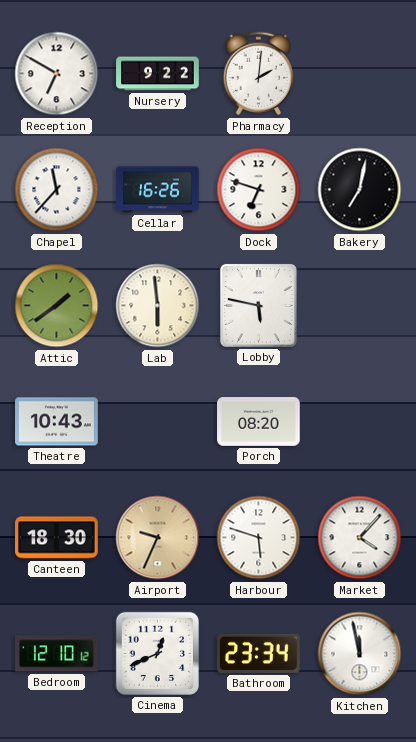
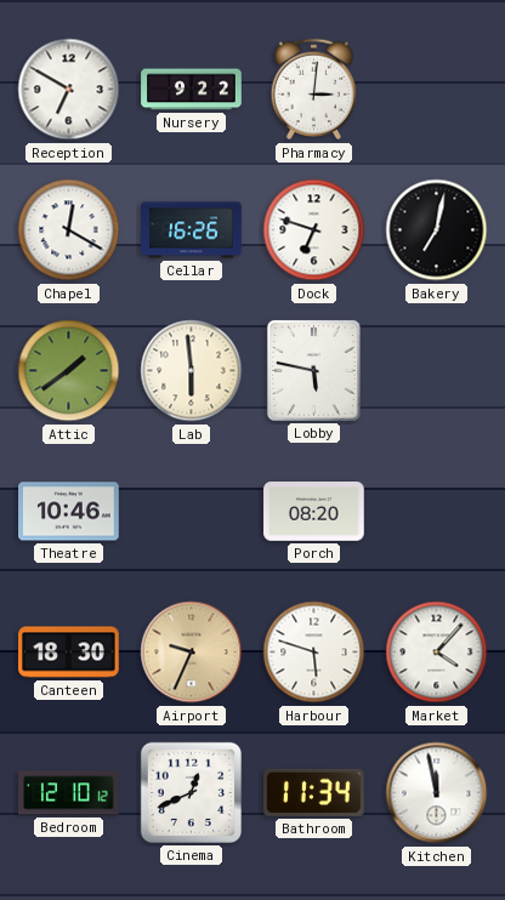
Pharmacy: 2:01 -> 3:01 (314, 90)
Chapel: 11:37 -> 12:20 (69, 230)
Theatre: 10:43 -> 10:46 (69, 512)
Bathroom: 23:34 -> 11:34 (314, 792)
